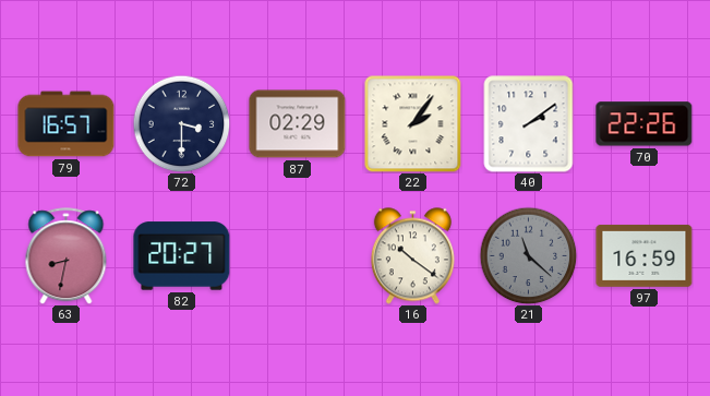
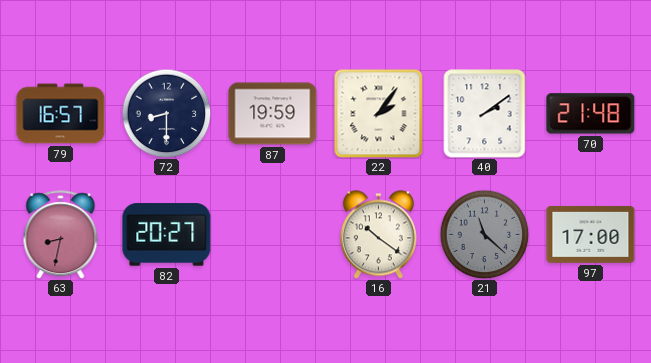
72: 3:30 -> 8:30 (166, 113)
87: 02:29 -> 19:59 (273, 114)
70: 22:26 -> 21:48 (591, 114)
97: 16:59 -> 17:00 (591, 234)
